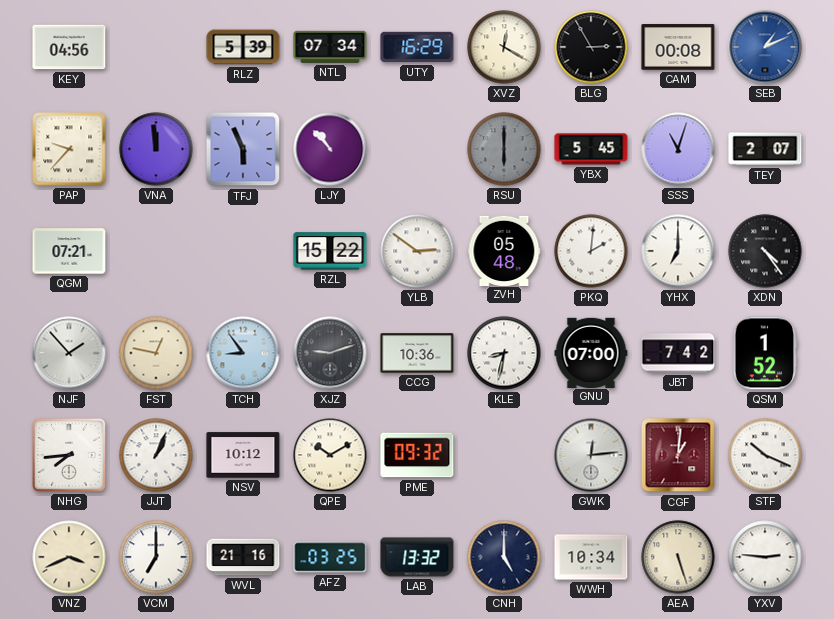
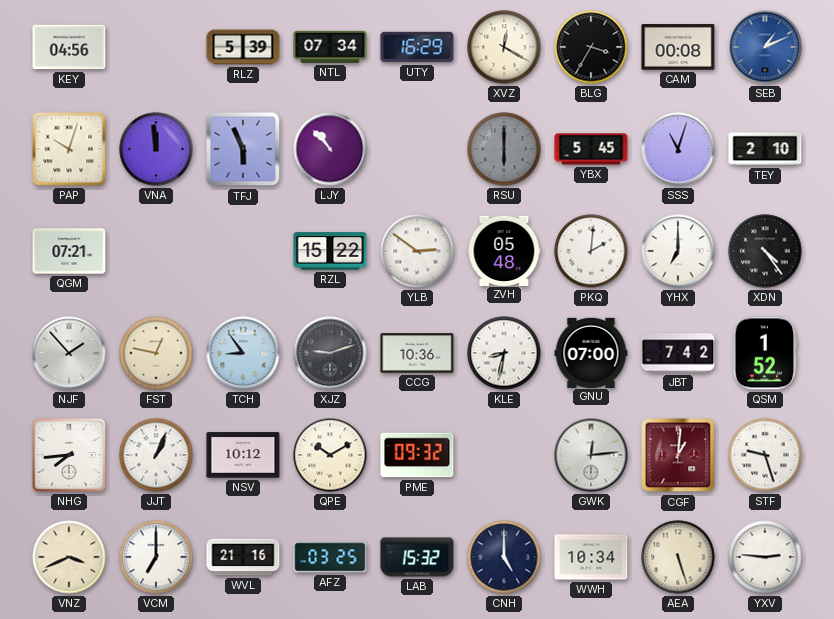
BLG: 2:55 -> 3:35 (591, 47)
PAP: 9:37 -> 10:03 (69, 149)
TEY: 2:07 -> 2:10 (765, 149)
STF: 10:19 -> 9:27 (765, 455)
LAB: 13:32 -> 15:32 (417, 557)
